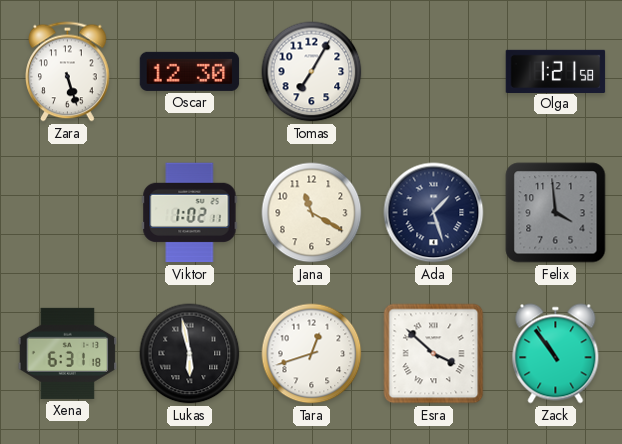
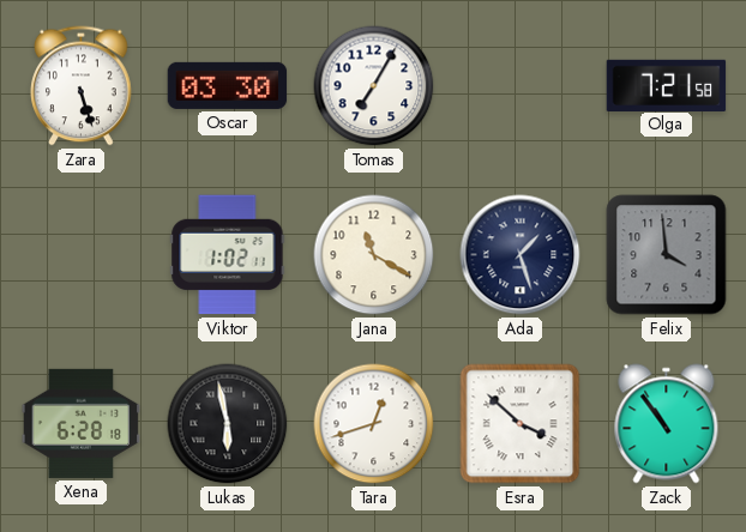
Oscar: 12:30 -> 03:30 (228, 85)
Olga: 1:21 -> 7:21 (667, 85)
Xena: 6:31 -> 6:28 (82, 423)
